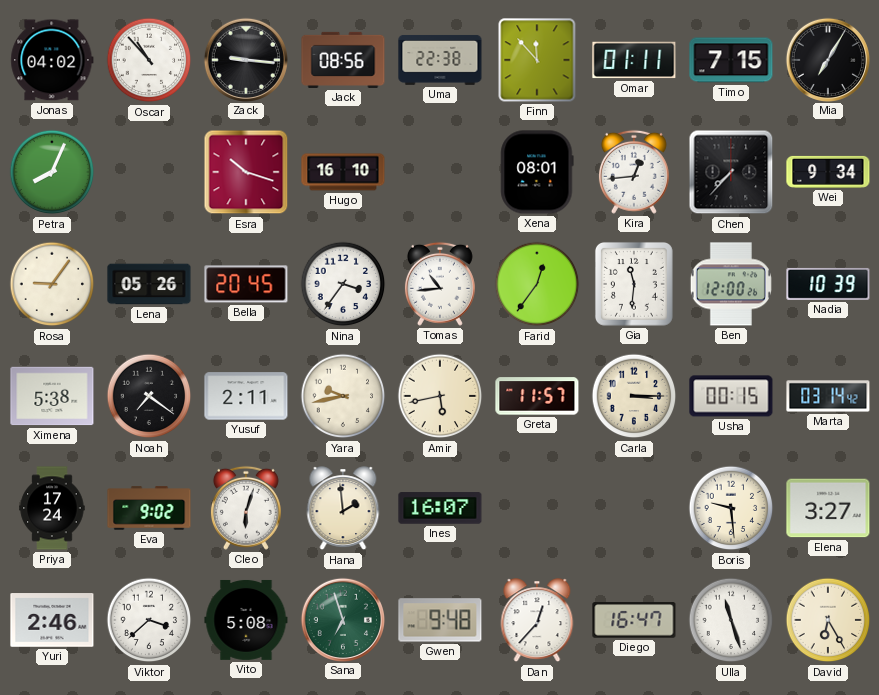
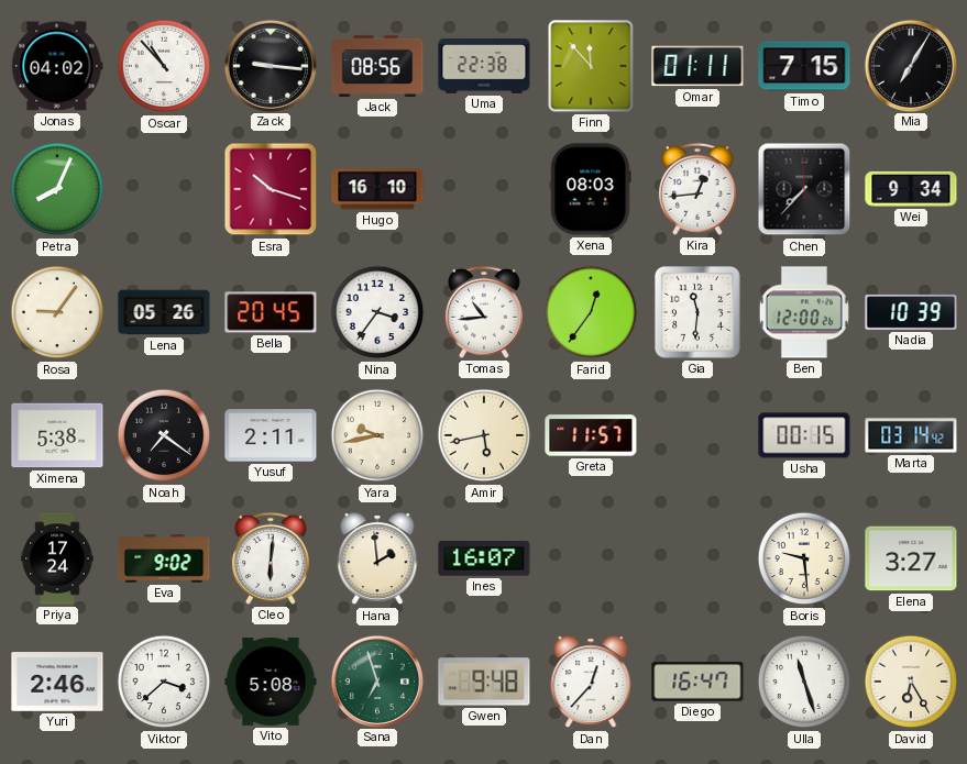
Xena: 08:01 -> 08:03 (591, 189)
Carla: 3:15 -> none (634, 396)
Cleo: 6:03 -> 6:01 (271, 558)
